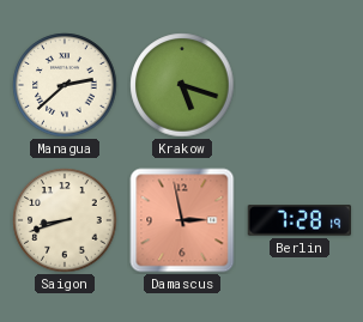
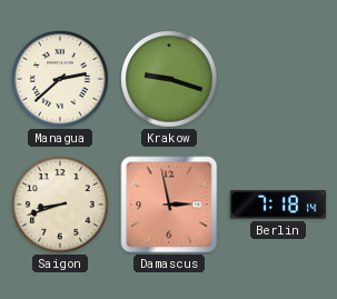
Krakow: 5:18 -> 9:18 (169, 79)
Berlin: 7:28 -> 7:18 (278, 205)
